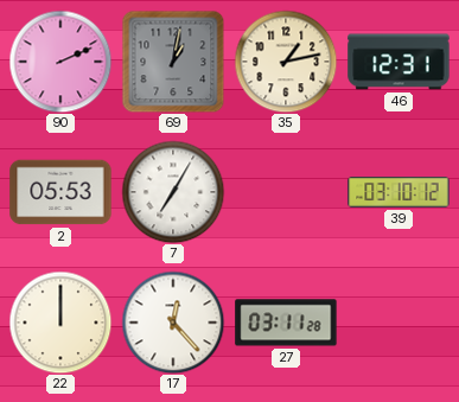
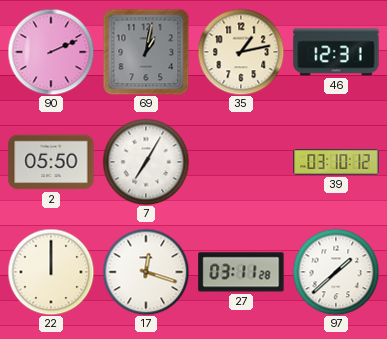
2: 05:53 -> 05:50 (51, 162)
17: 12:23 -> 12:18 (146, 272)
97: none -> 1:38 (336, 272)
